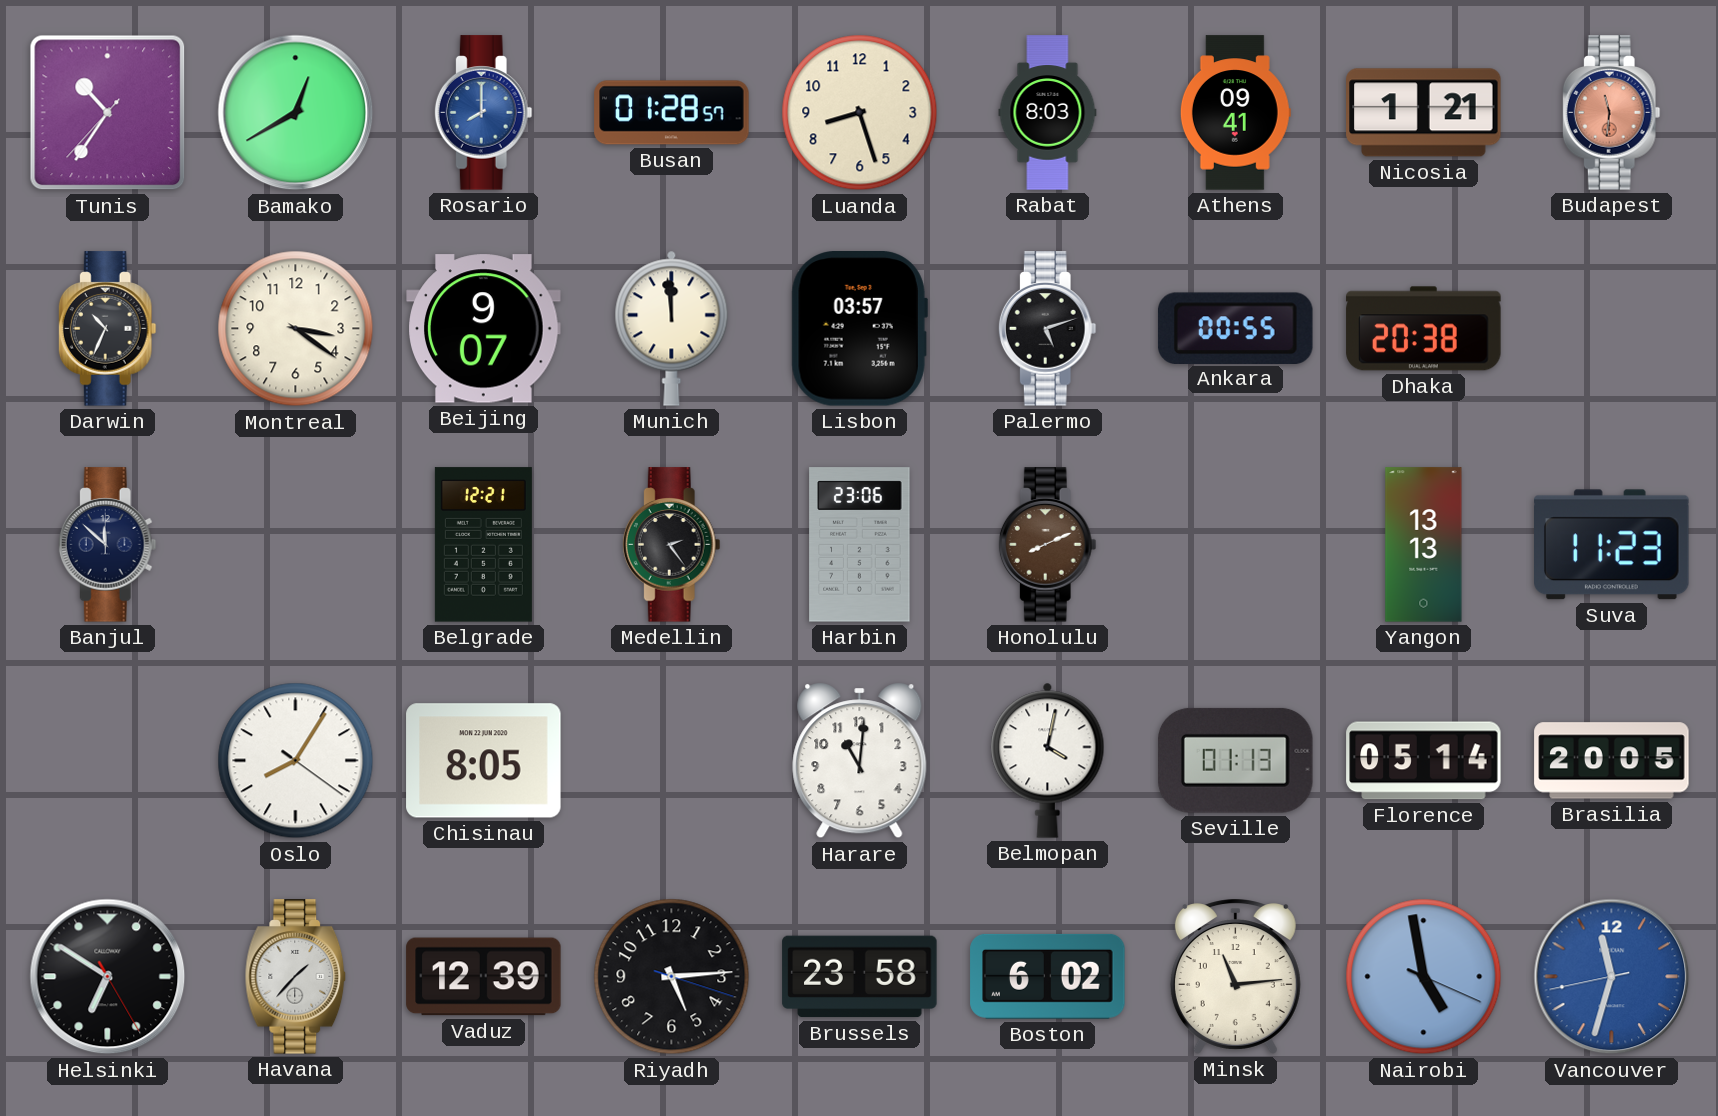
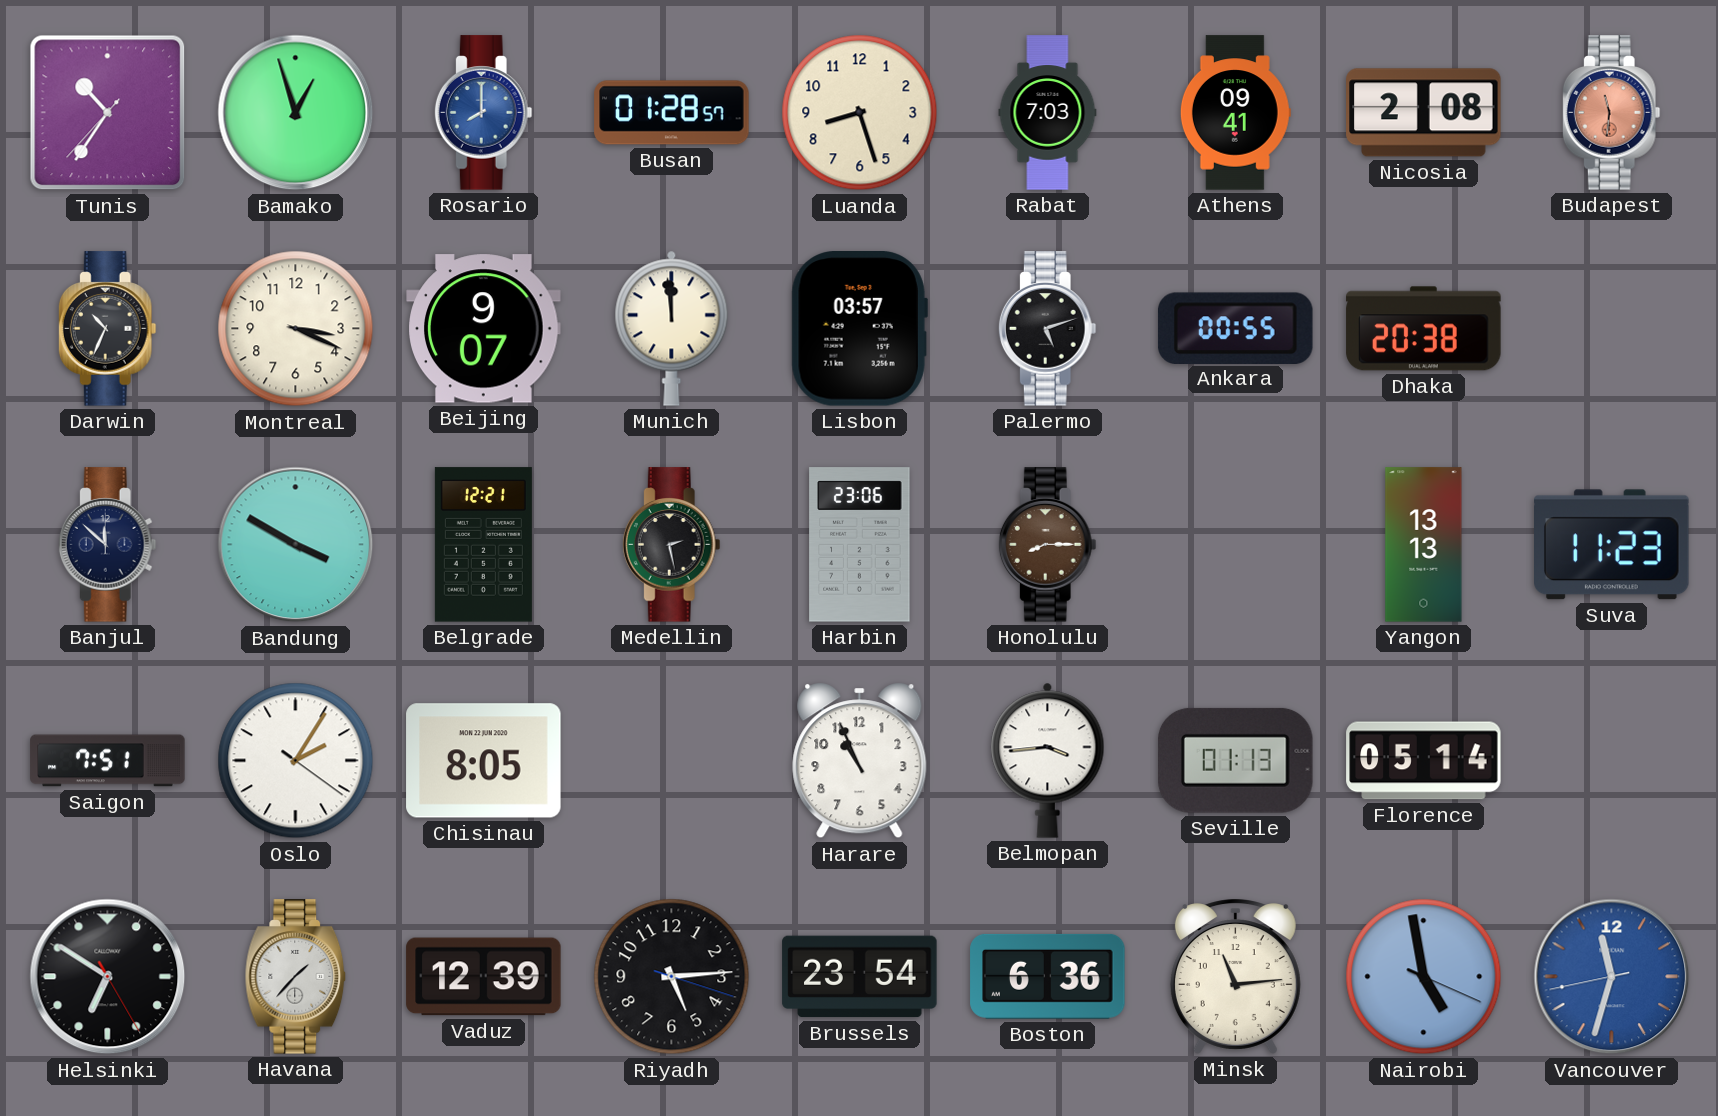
Bamako: 12:40 -> 12:57 (296, 113)
Rabat: 8:03 -> 7:03 (1048, 113)
Nicosia: 1:21 -> 2:08 (1424, 113)
Montreal: 3:21 -> 3:19 (296, 329)
Bandung: none -> 3:50 (296, 545)
Medellin: 2:24 -> 2:28 (671, 545)
Honolulu: 8:11 -> 8:15 (1047, 545)
Saigon: none -> 7:51 (108, 761)
Oslo: 8:05 -> 2:05 (296, 761)
Harare: 11:01 -> 10:56 (860, 761)
Belmopan: 4:02 -> 3:44 (1048, 760)
Brasilia: 20:05 -> none (1612, 761)
Brussels: 23:58 -> 23:54 (860, 977)
Boston: 6:02 -> 6:36 (1048, 976)
